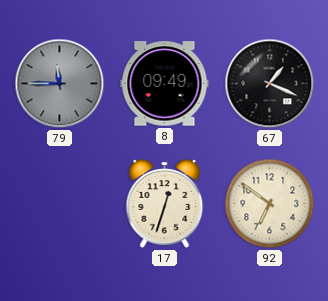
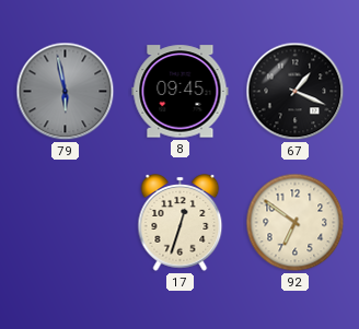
79: 11:45 -> 5:58 (66, 92)
8: 09:49 -> 09:45 (181, 92)
